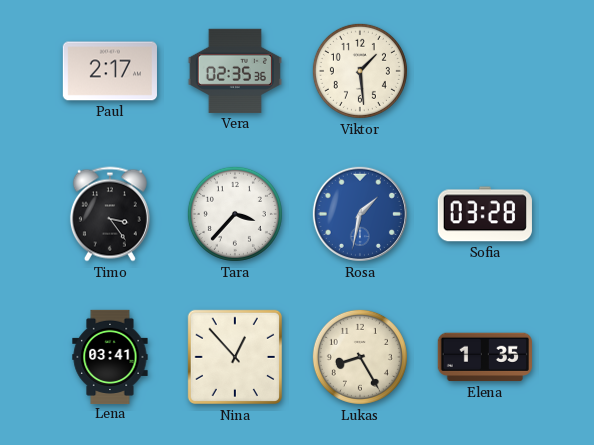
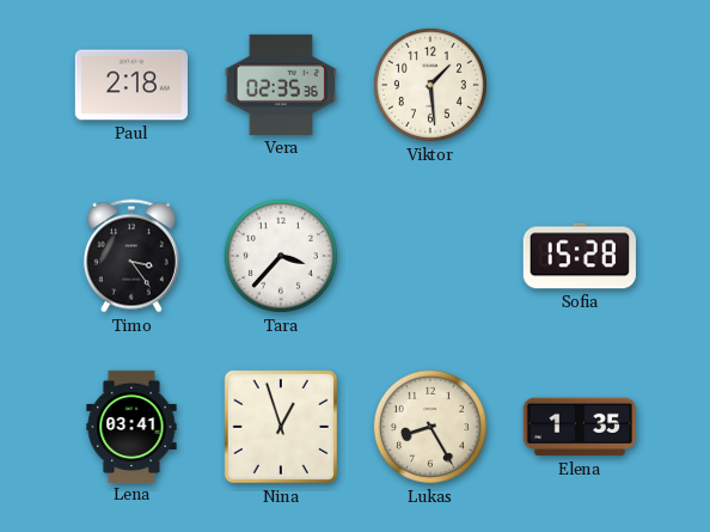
Paul: 2:17 -> 2:18 (131, 85)
Rosa: 1:32 -> none (360, 214)
Sofia: 03:28 -> 15:28 (580, 256)
Nina: 12:53 -> 12:57 (281, 427)
